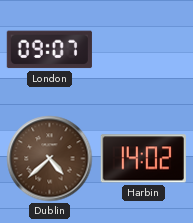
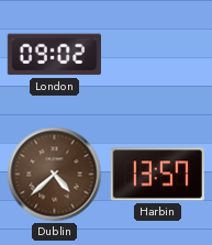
London: 09:07 -> 09:02 (54, 55)
Harbin: 14:02 -> 13:57 (157, 175)
